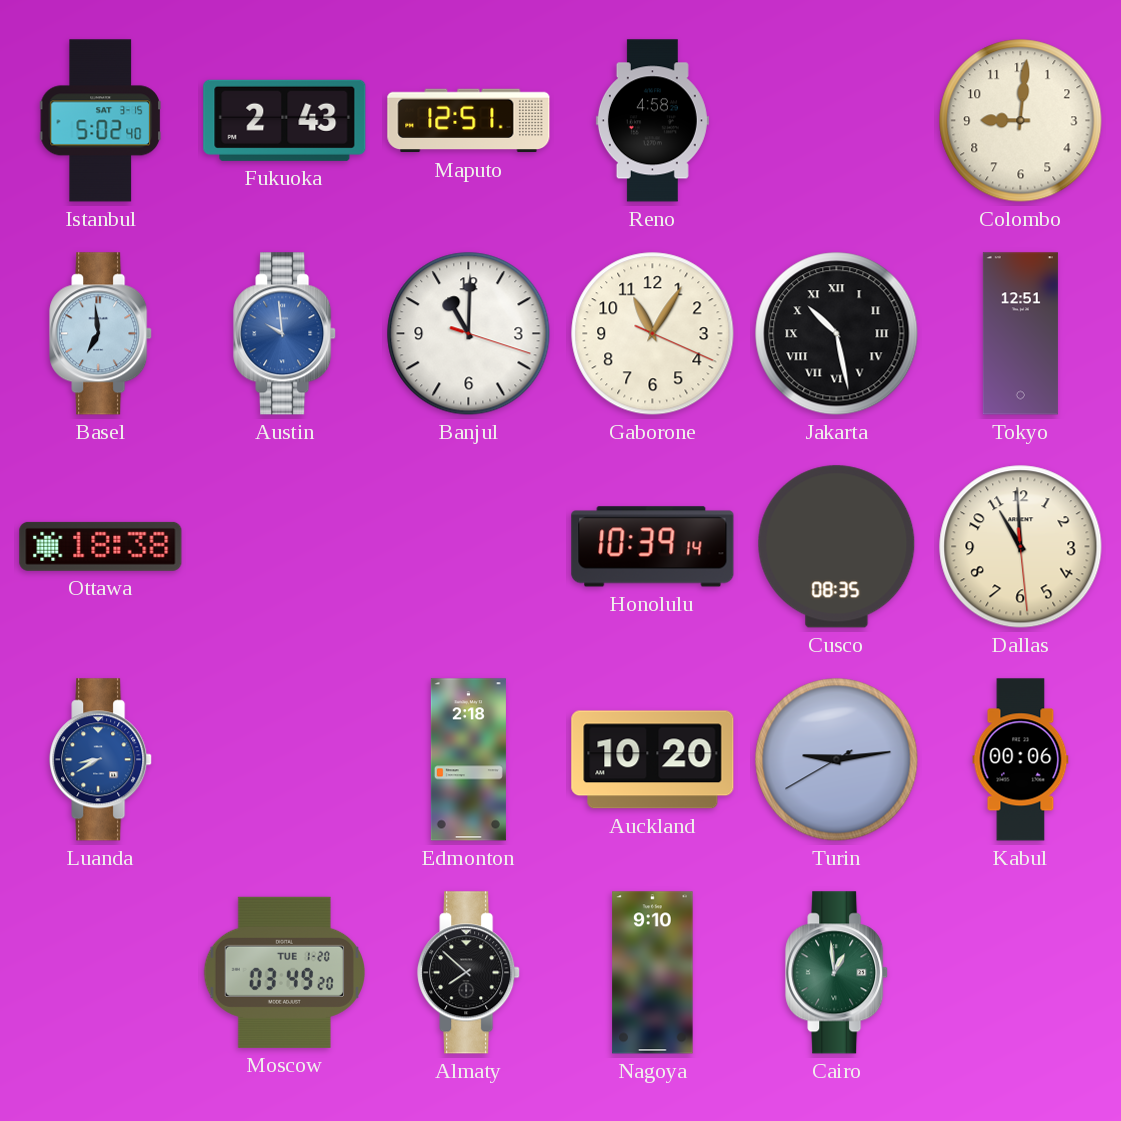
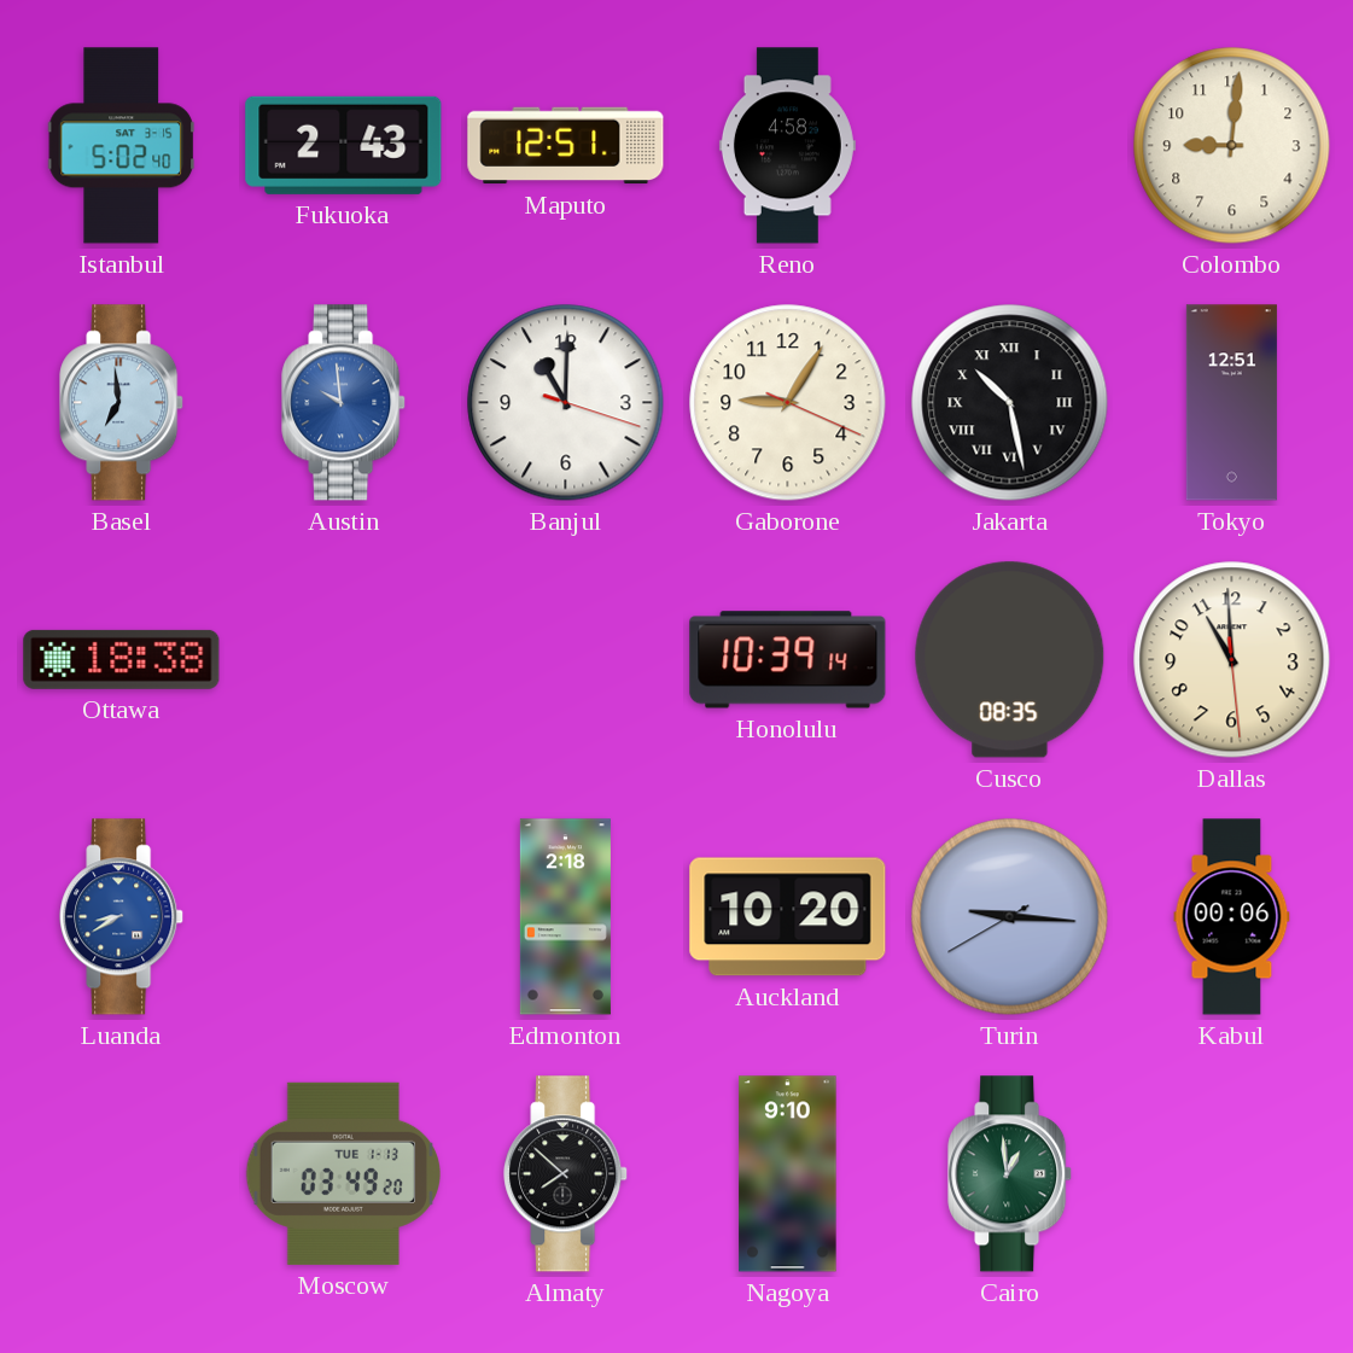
Gaborone: 11:05 -> 9:05 (788, 403)
Turin: 9:13 -> 9:15 (1010, 917)
Moscow date: TUE 1-20 -> TUE 1-13 (343, 1173)
